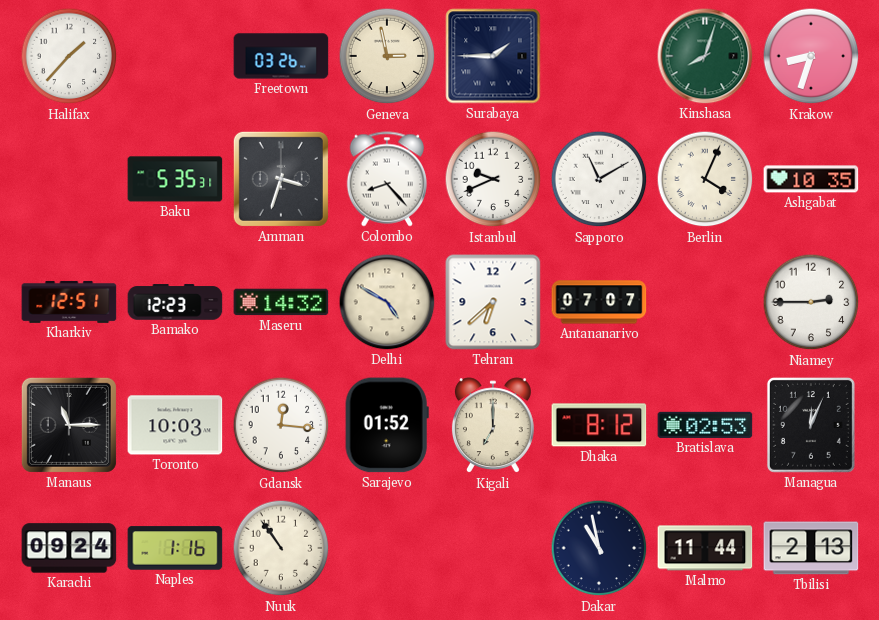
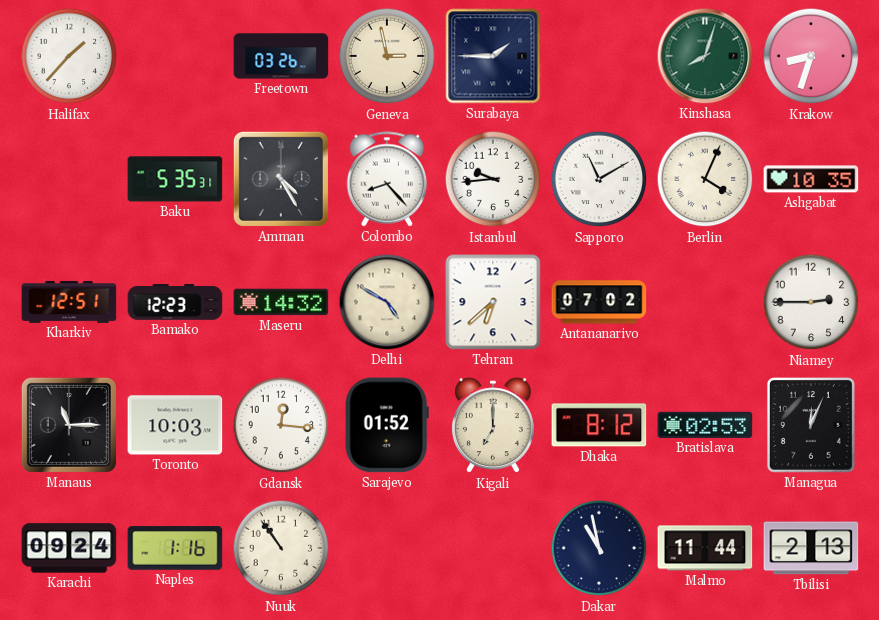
Amman: 3:33 -> 4:25 (281, 179)
Istanbul: 9:41 -> 9:44 (493, 179)
Antananarivo: 07:07 -> 07:02 (599, 302)
